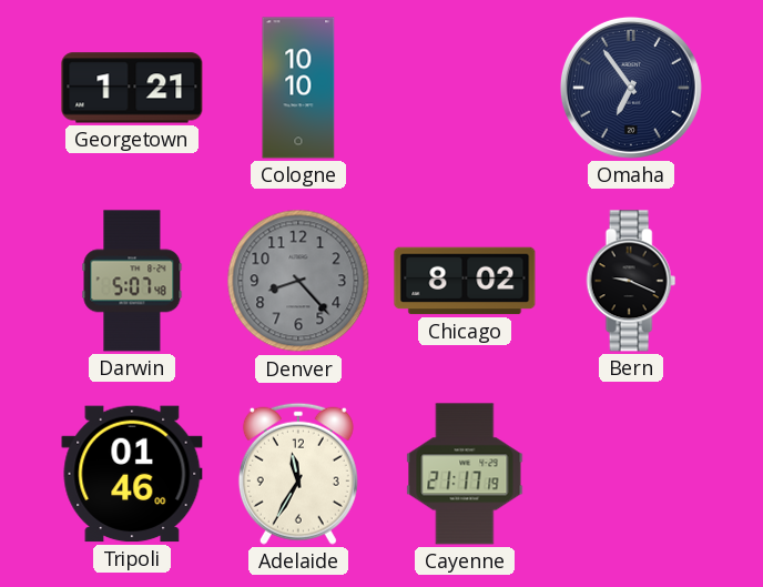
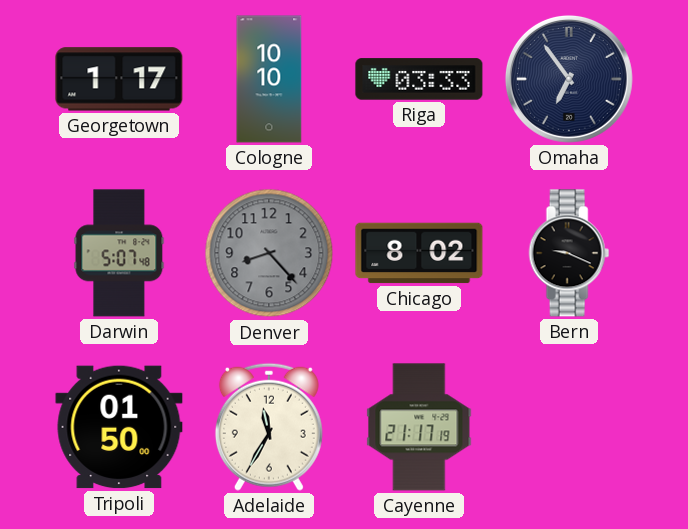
Georgetown: 1:21 -> 1:17 (119, 79)
Riga: none -> 03:33 (419, 79)
Tripoli: 01:46 -> 01:50 (119, 427)
